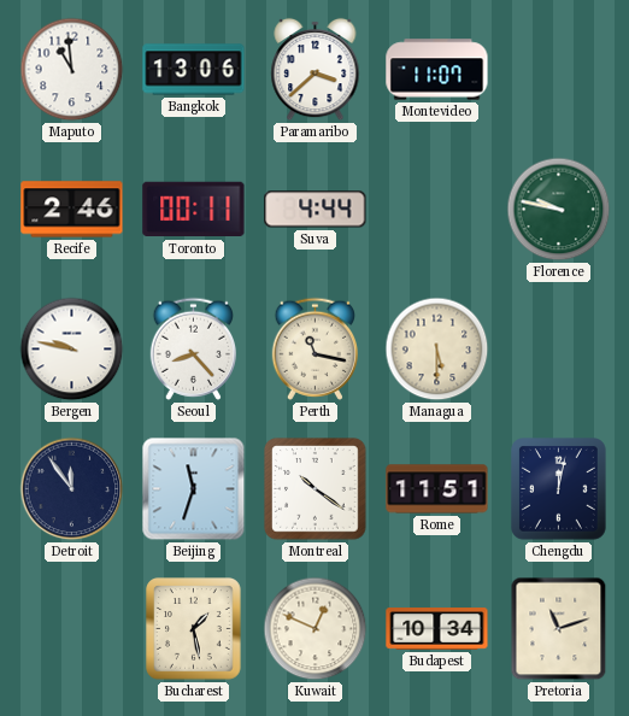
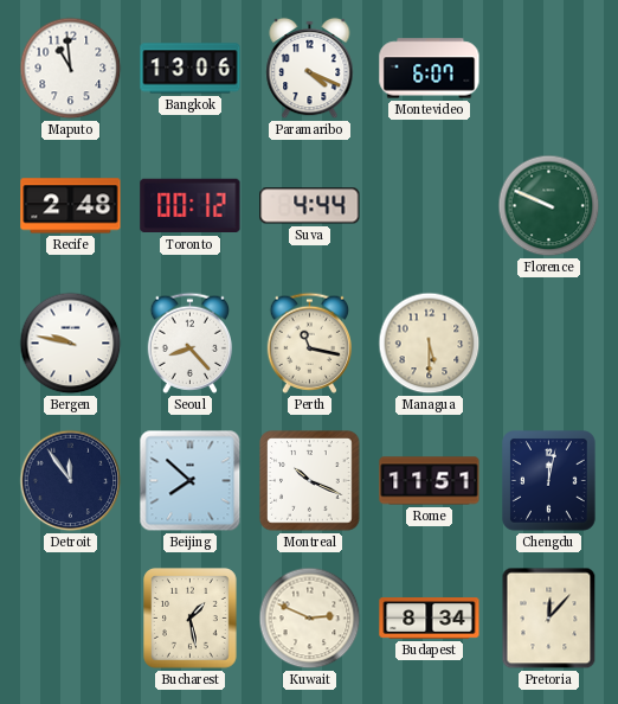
Paramaribo: 3:38 -> 4:19 (310, 69)
Montevideo: 11:07 -> 6:07 (430, 69)
Recife: 2:46 -> 2:48 (71, 206)
Toronto: 00:11 -> 00:12 (191, 206)
Florence: 9:47 -> 9:49 (549, 206)
Beijing: 11:33 -> 7:52 (191, 481)
Montreal: 10:21 -> 10:19 (310, 481)
Kuwait: 12:49 -> 2:49 (310, 619)
Budapest: 10:34 -> 8:34 (430, 619)
Pretoria: 11:12 -> 12:07 (549, 619)
